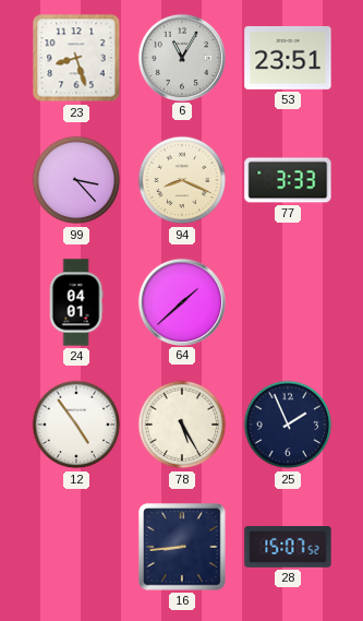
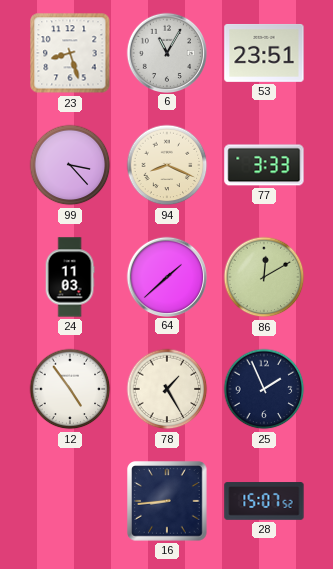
24: 04:01 -> 11:03 (70, 277)
86: none -> 12:10 (264, 277)
78: 5:25 -> 1:25 (167, 389)
